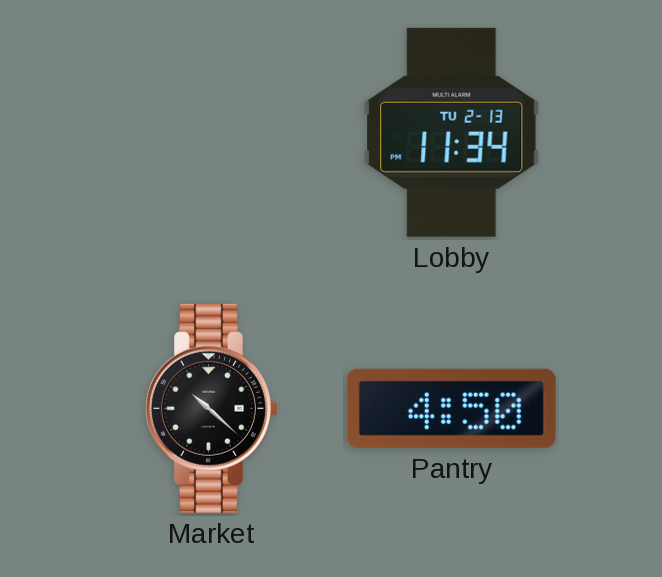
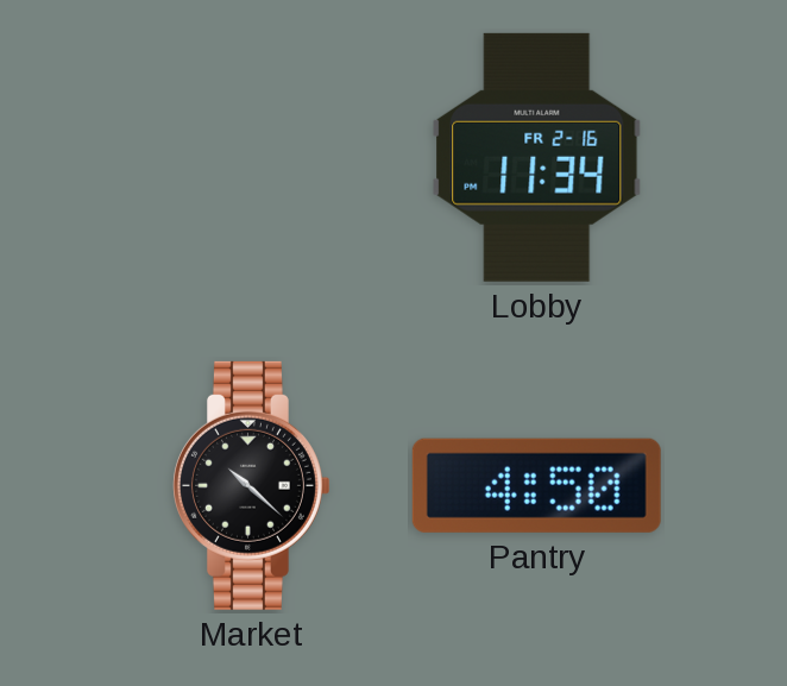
Lobby date: TU 2-13 -> FR 2-16 (537, 157)
